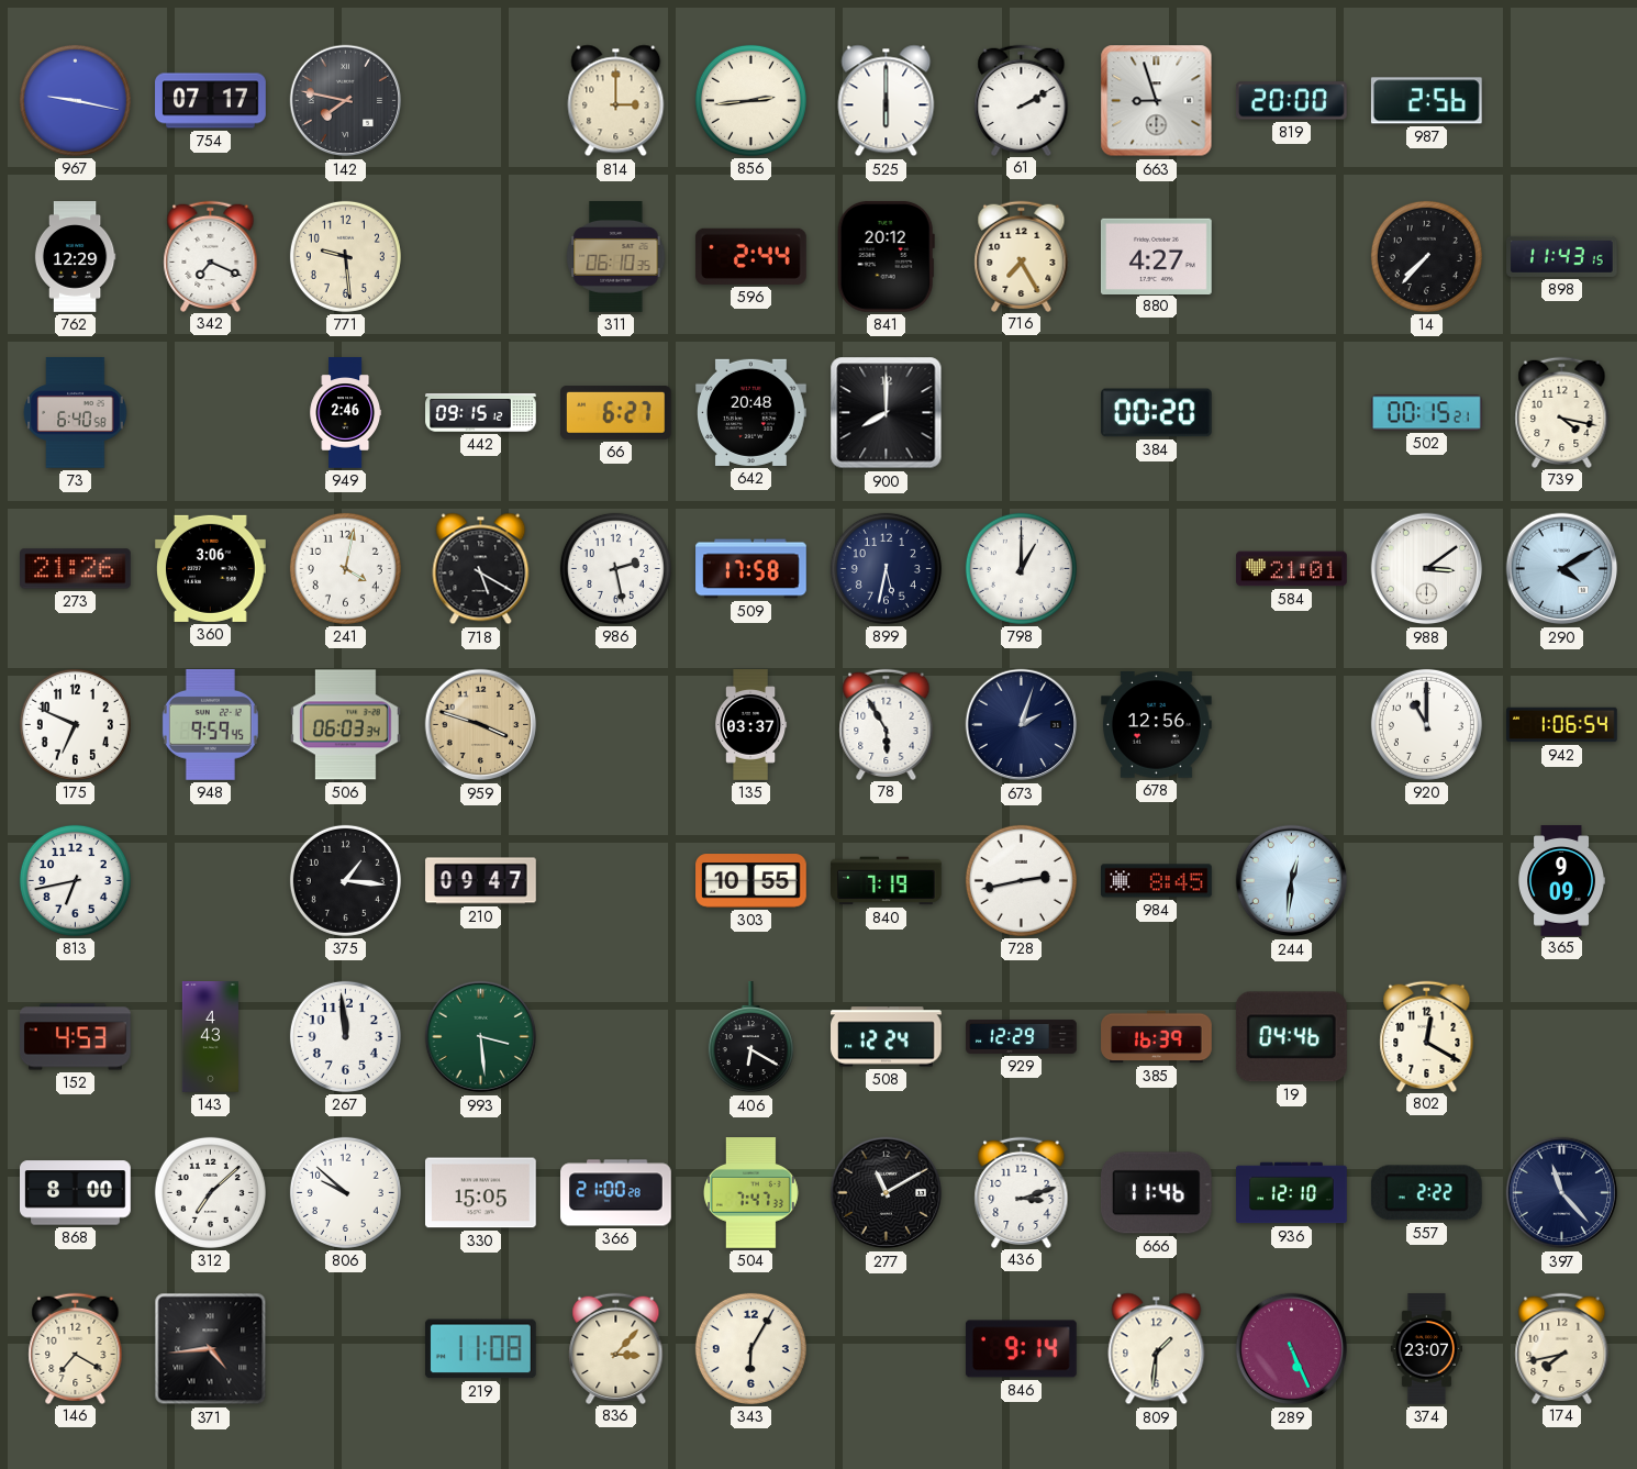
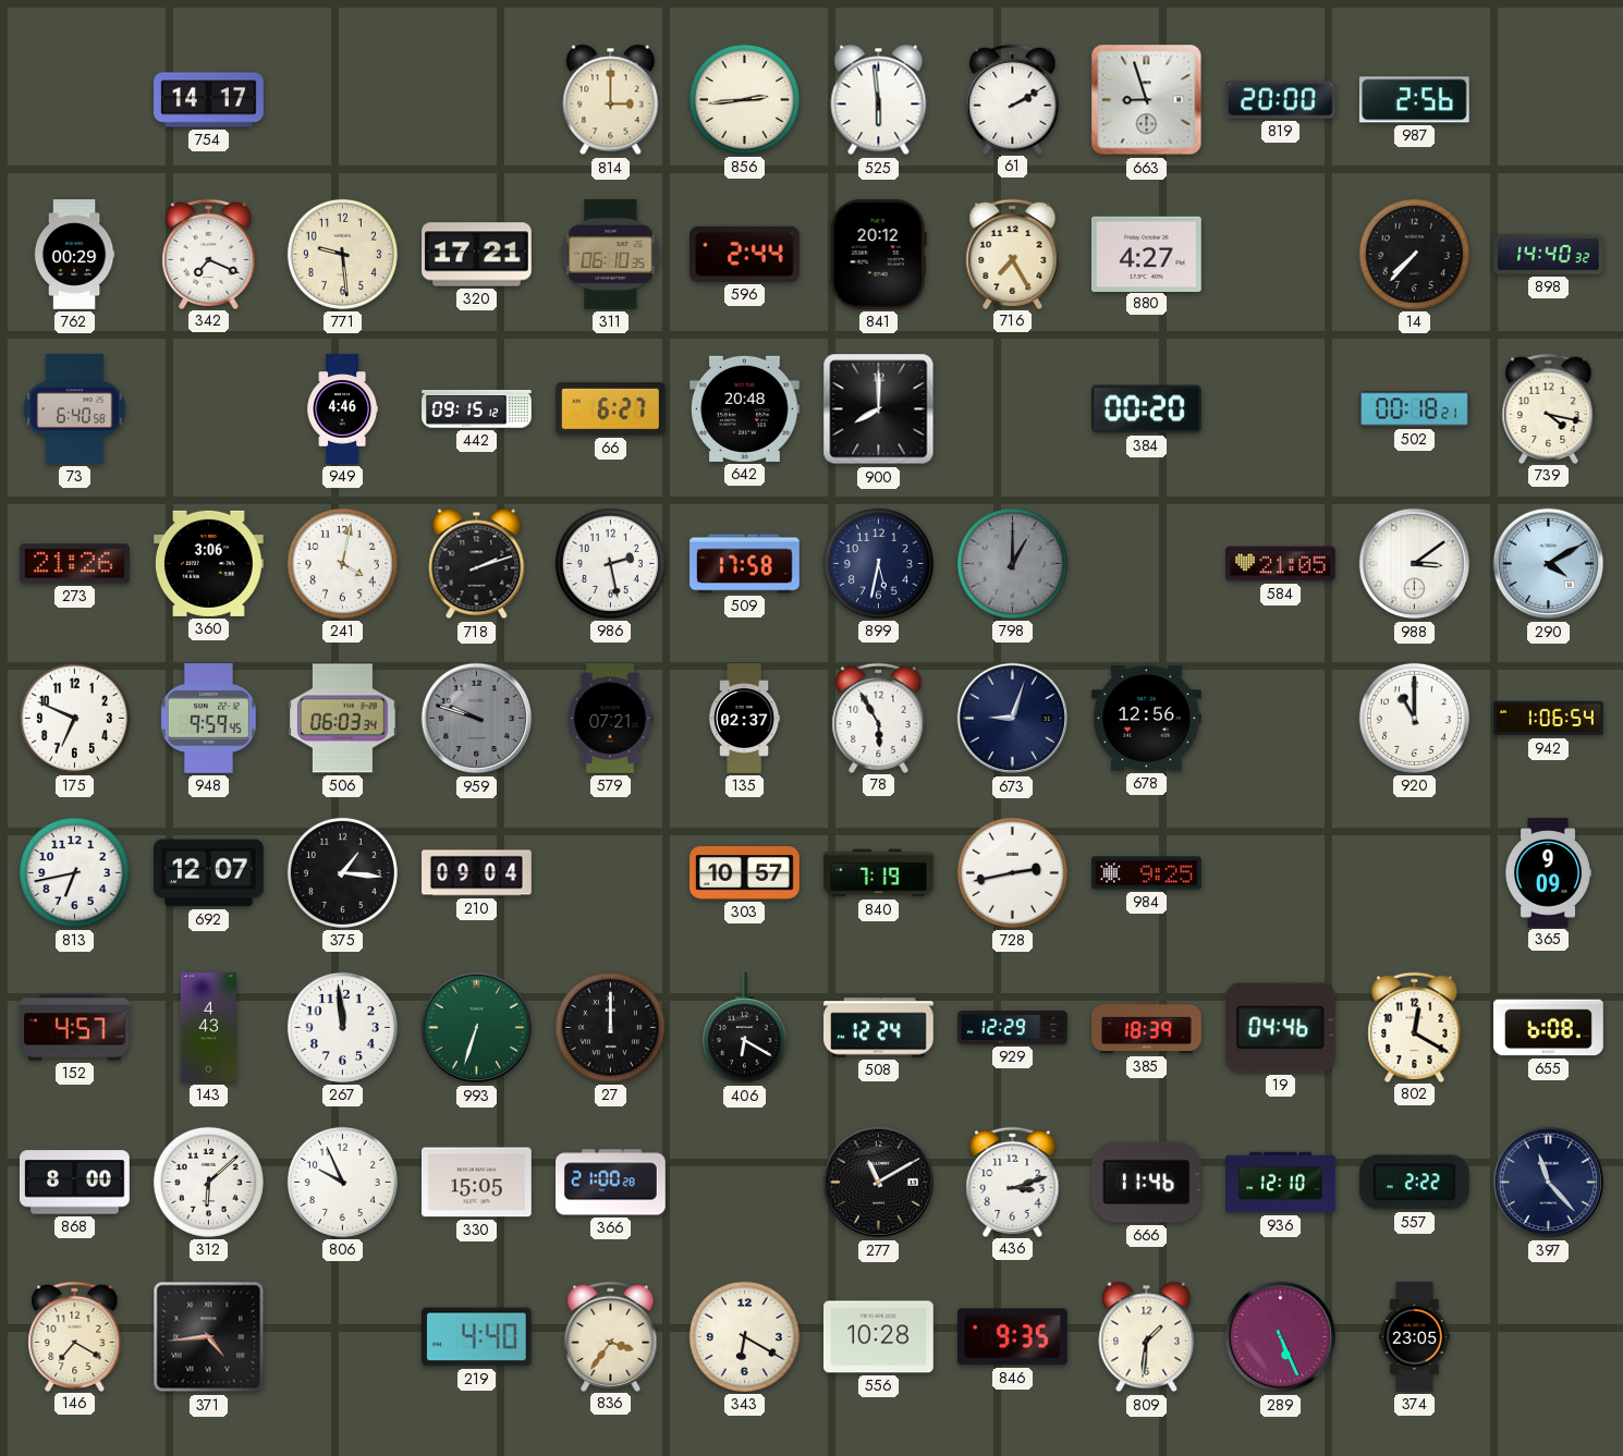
967: 9:17 -> none (75, 100)
754: 07:17 -> 14:17 (209, 100)
142: 7:47 -> none (346, 101)
525: 6:00 -> 5:59 (879, 100)
762: 12:29 -> 00:29 (74, 255)
320: none -> 17:21 (477, 255)
898: 11:43 -> 14:40 (1549, 254)
949: 2:46 -> 4:46 (343, 409)
502: 00:15 -> 00:18 (1415, 409)
718: 5:20 -> 2:12 (477, 564)
798 dial: white -> grey (1012, 563)
584: 21:01 -> 21:05 (1281, 564)
959: 3:48 -> 9:48 (477, 719)
959 dial: champagne -> grey (477, 719)
579: none -> 07:21 (610, 719)
135: 03:37 -> 02:37 (744, 719)
673: 2:03 -> 9:03 (1013, 719)
692: none -> 12:07 (209, 873)
210: 09:47 -> 09:04 (477, 873)
303: 10:55 -> 10:57 (745, 873)
984: 8:45 -> 9:25 (1147, 873)
244: 12:31 -> none (1292, 881)
152: 4:53 -> 4:57 (75, 1028)
993: 3:29 -> 6:33 (477, 1028)
27: none -> 12:00 (610, 1027)
385: 16:39 -> 18:39 (1147, 1028)
655: none -> 6:08 (1549, 1028)
312: 7:08 -> 6:08 (208, 1182)
806: 9:52 -> 9:56 (342, 1182)
504: 7:47 -> none (750, 1193)
219: 11:08 -> 4:40 (476, 1337)
836: 3:07 -> 3:36 (611, 1336)
343: 6:05 -> 6:20 (744, 1336)
556: none -> 10:28 (879, 1337)
846: 9:14 -> 9:35 (1012, 1337)
374: 23:07 -> 23:05 (1414, 1337)
174: 7:43 -> none (1562, 1348)
